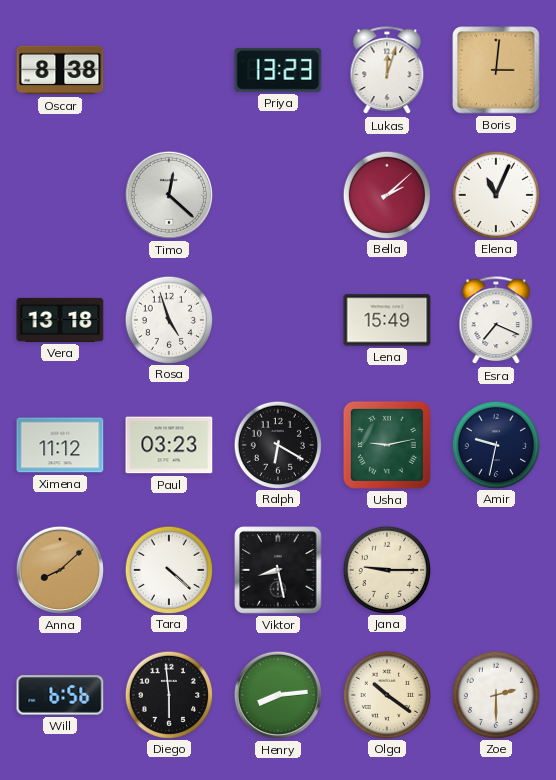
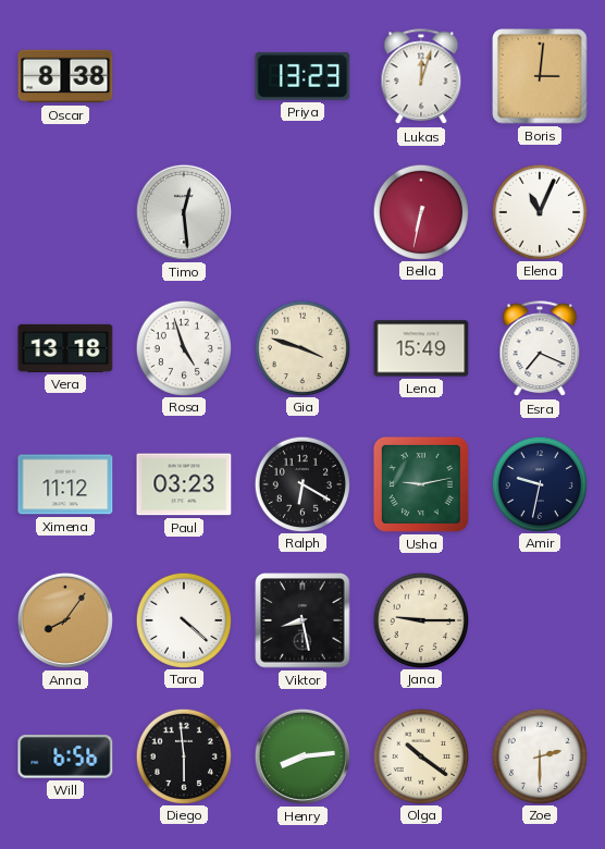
Timo: 12:22 -> 12:29 (184, 212)
Bella: 2:08 -> 6:32 (420, 211)
Gia: none -> 3:48 (301, 347)
Anna: 8:08 -> 8:06 (65, 620)
